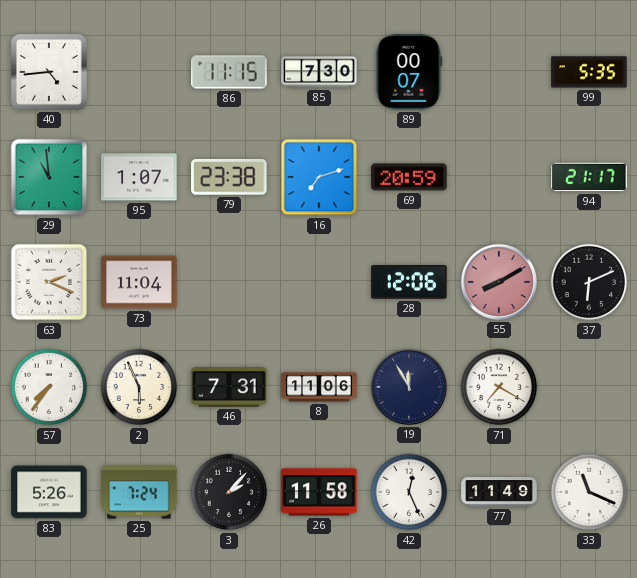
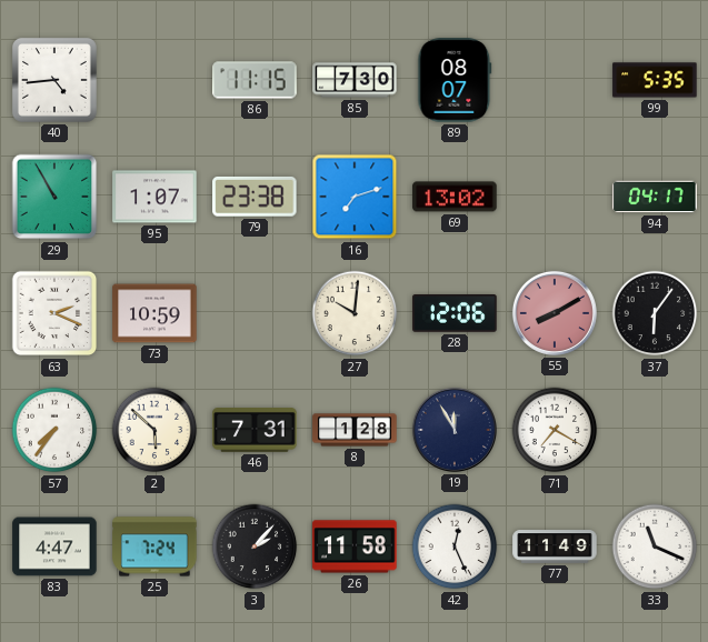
89: 00:07 -> 08:07 (455, 80)
29: 10:59 -> 10:55 (54, 197)
69: 20:59 -> 13:02 (455, 197)
94: 21:17 -> 04:17 (655, 197)
73: 11:04 -> 10:59 (154, 313)
27: none -> 10:01 (355, 313)
37: 6:11 -> 6:06 (655, 313)
2: 5:56 -> 5:52 (154, 430)
8: 11:06 -> 1:28 (355, 430)
83: 5:26 -> 4:47 (54, 546)
